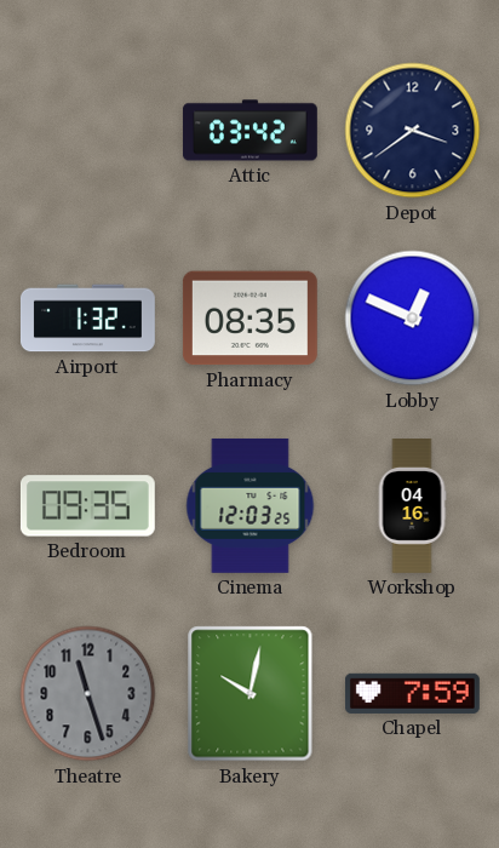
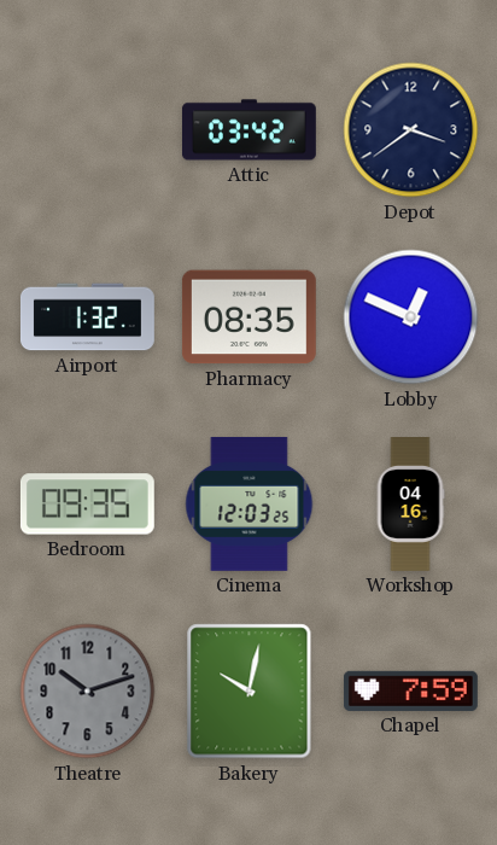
Theatre: 11:27 -> 10:12 (88, 692)
